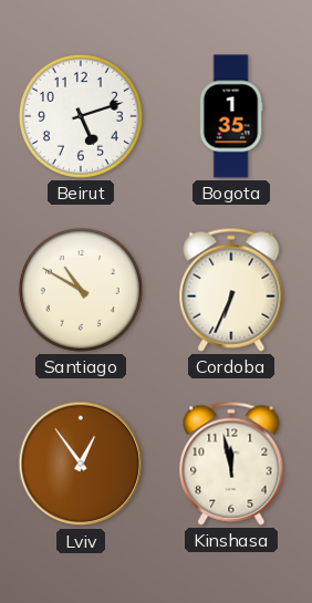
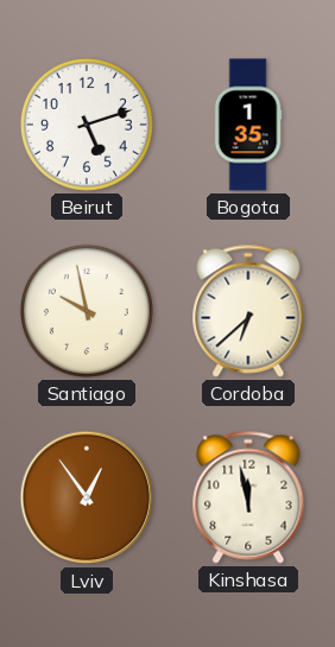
Santiago: 10:50 -> 9:58 (87, 311)
Cordoba: 6:34 -> 6:38 (248, 311)
